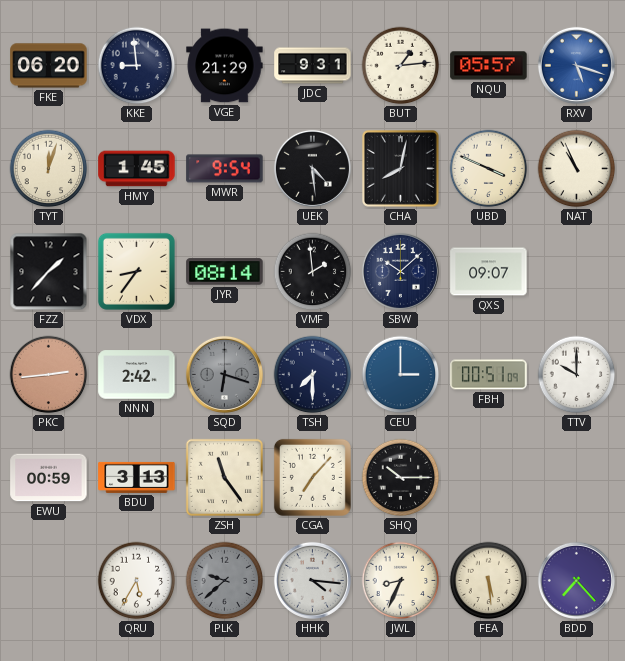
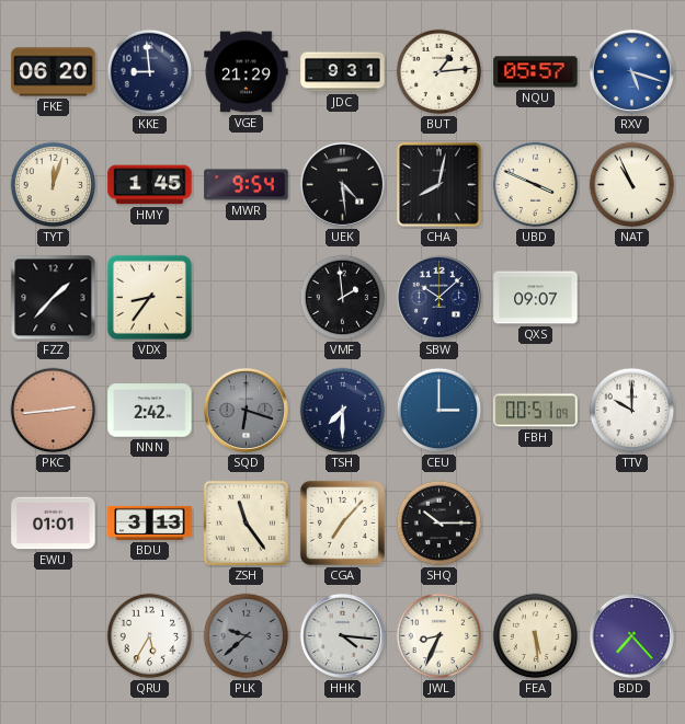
JYR: 08:14 -> none (225, 272)
EWU: 00:59 -> 01:01 (54, 524)
